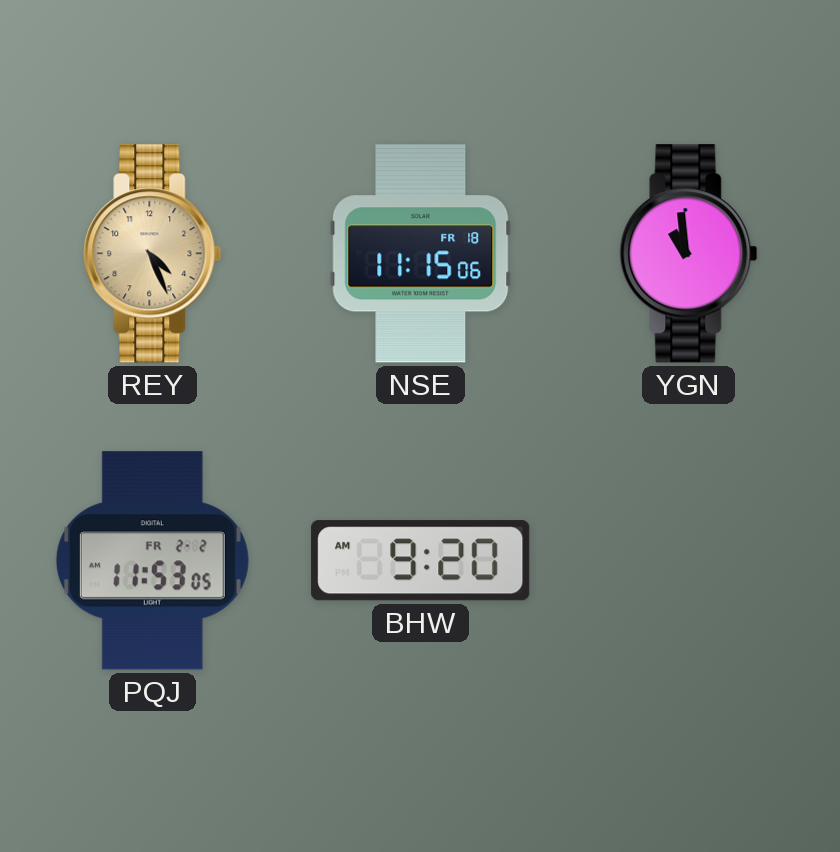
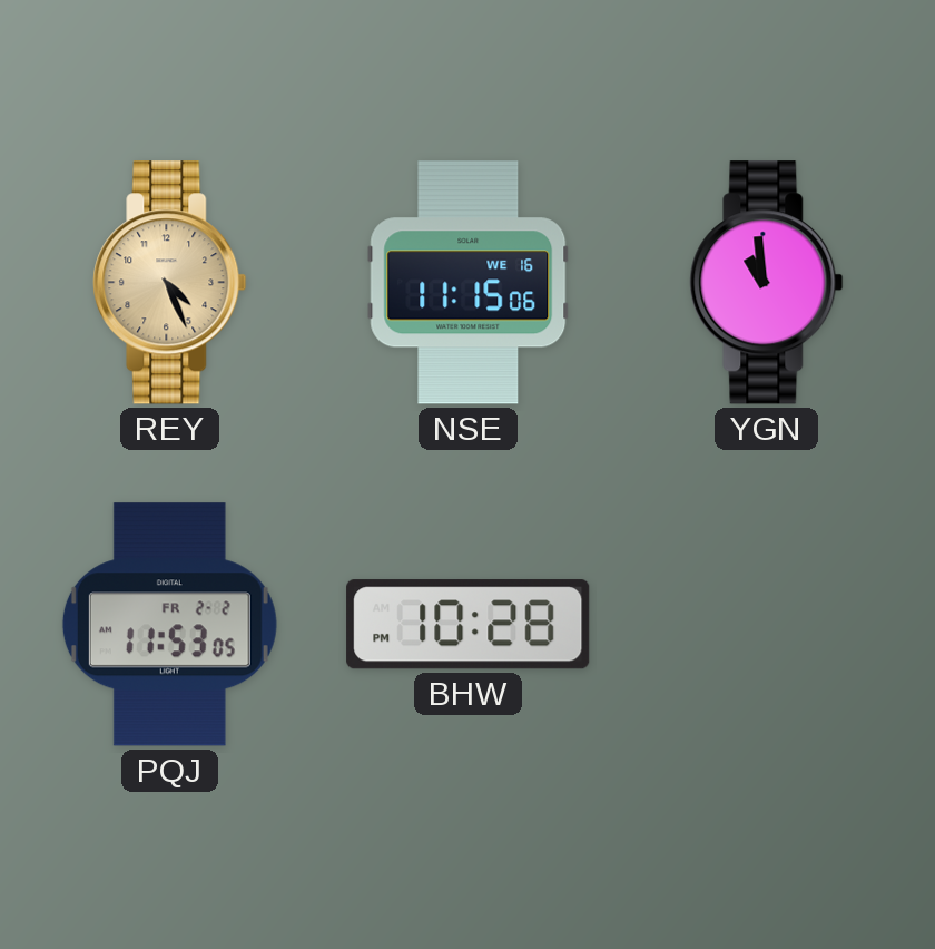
NSE date: FR 18 -> WE 16 (469, 283)
BHW: 9:20 -> 10:28 (469, 625)
